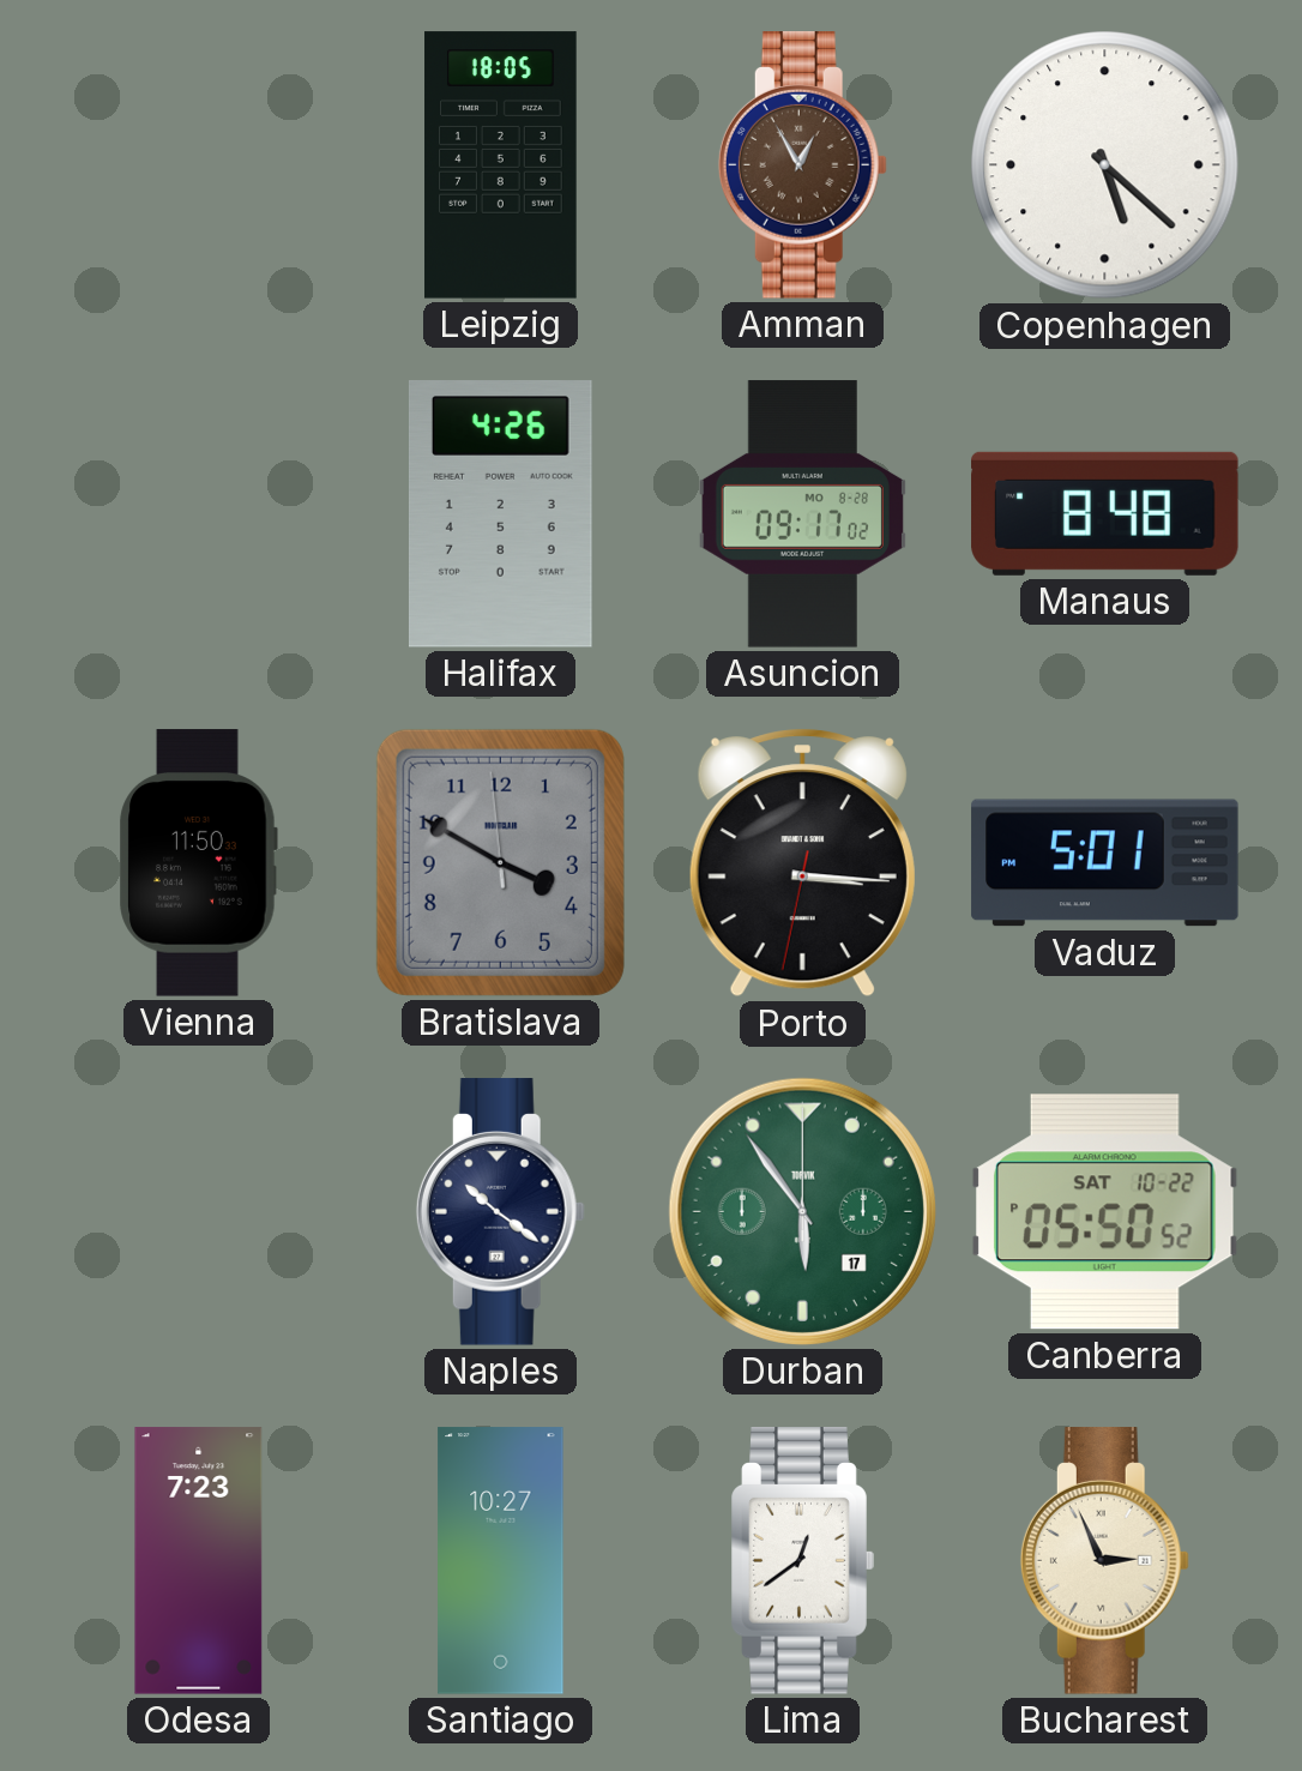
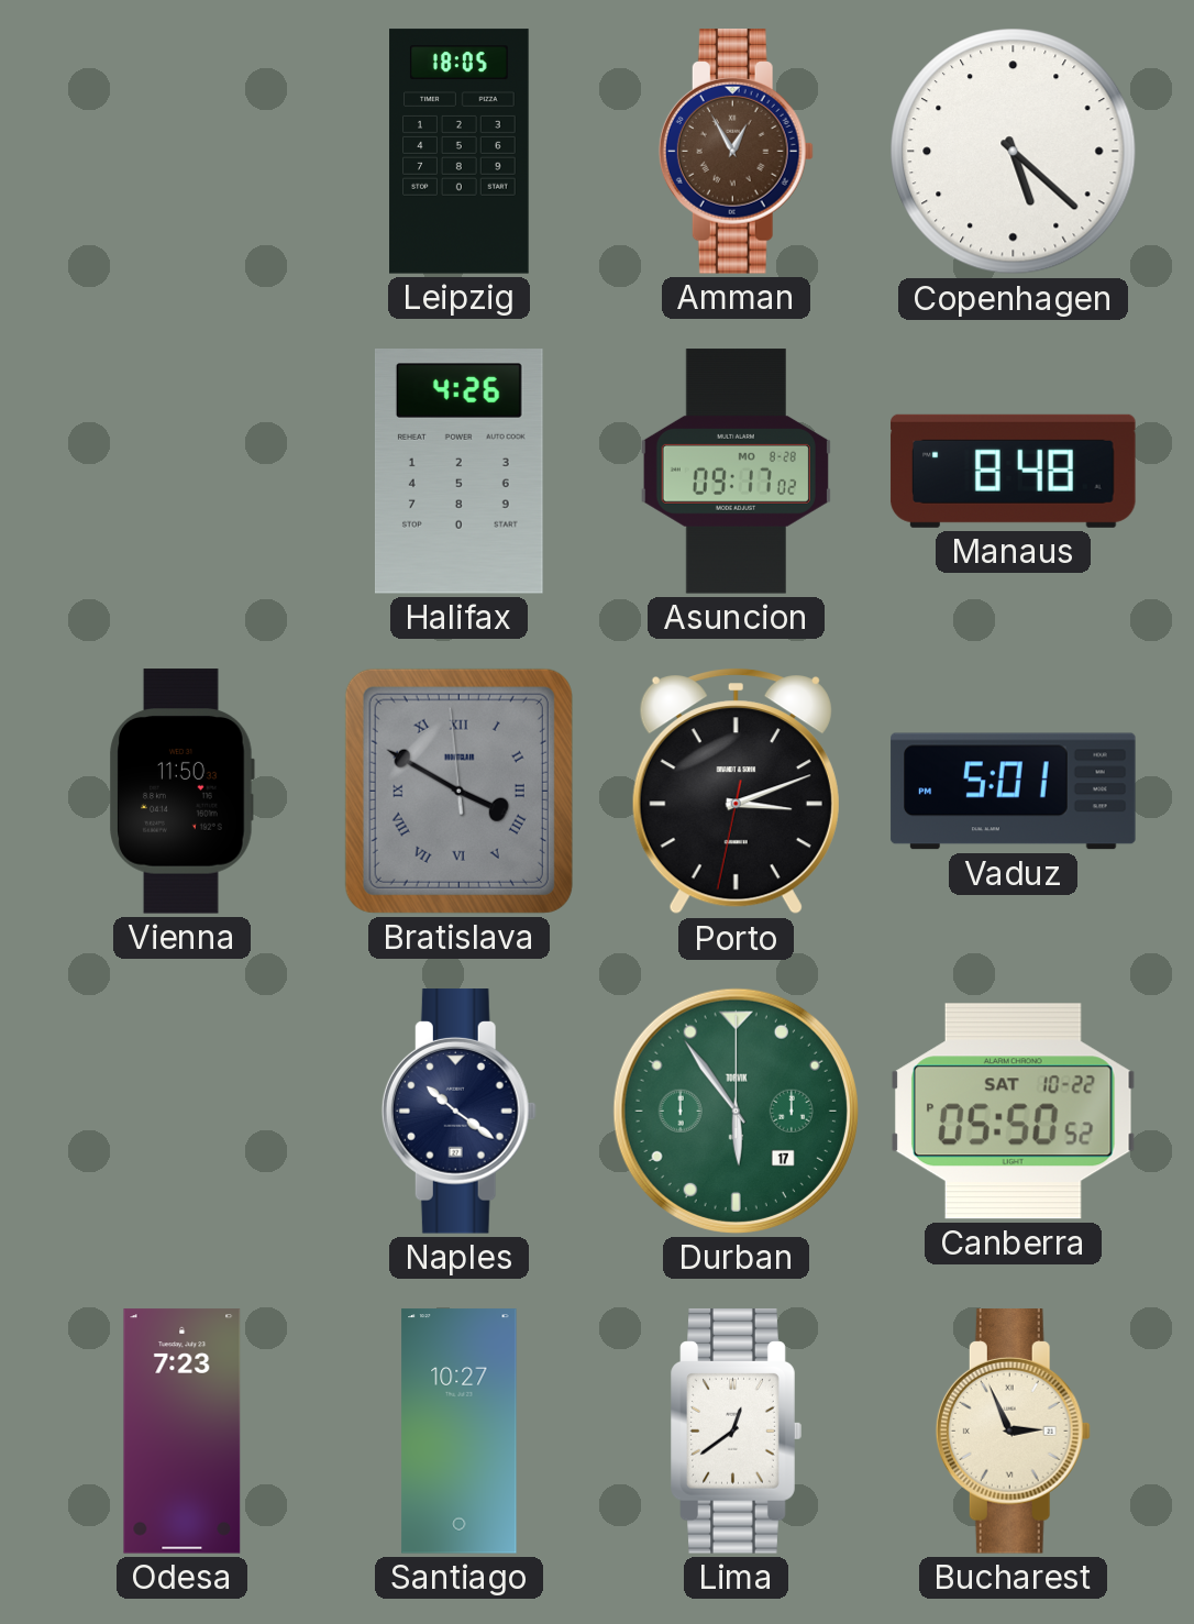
Bratislava numerals: Arabic -> Roman (458, 791)
Porto: 3:15 -> 3:11 (736, 792)
